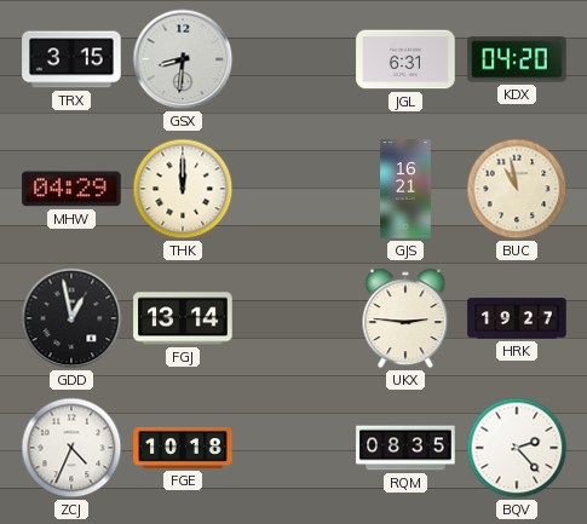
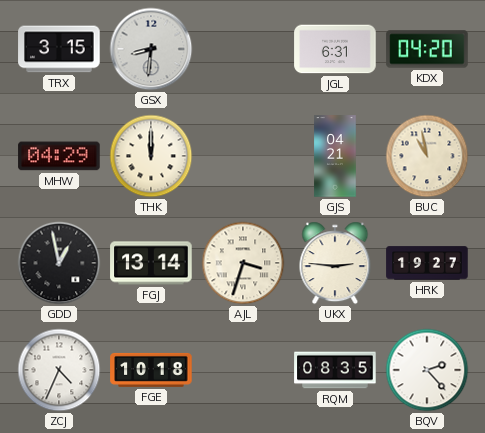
GJS: 16:21 -> 04:21 (335, 156)
AJL: none -> 3:33 (243, 263)
